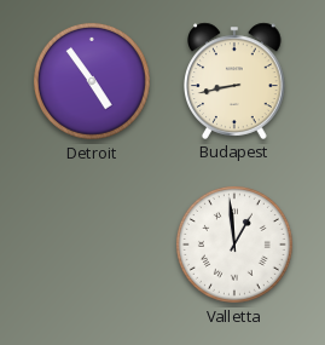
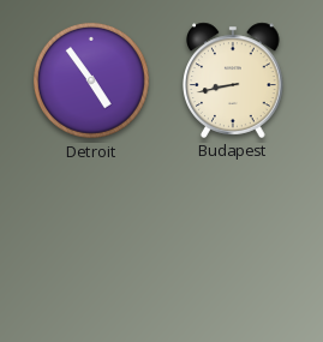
Valletta: 12:59 -> none (234, 245)
